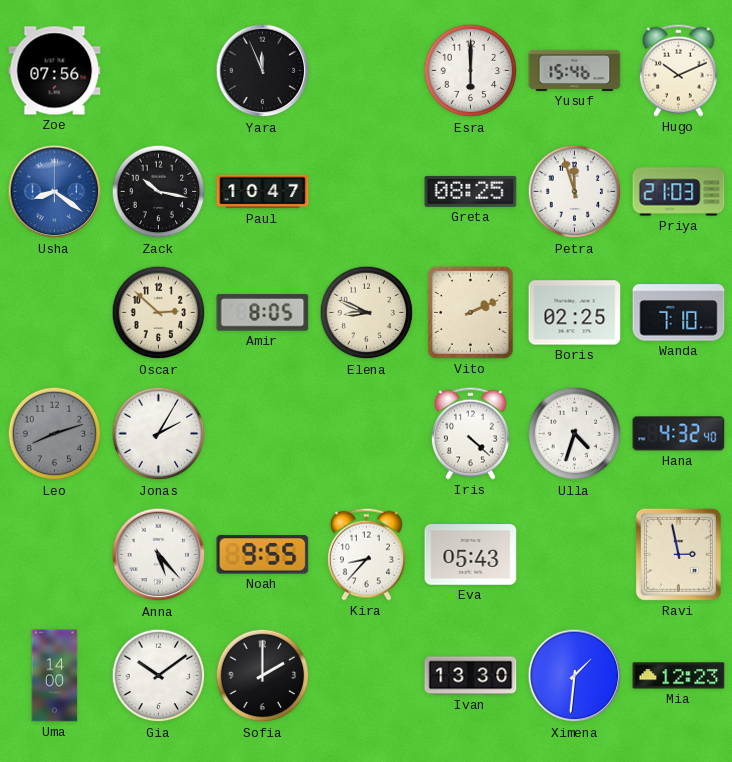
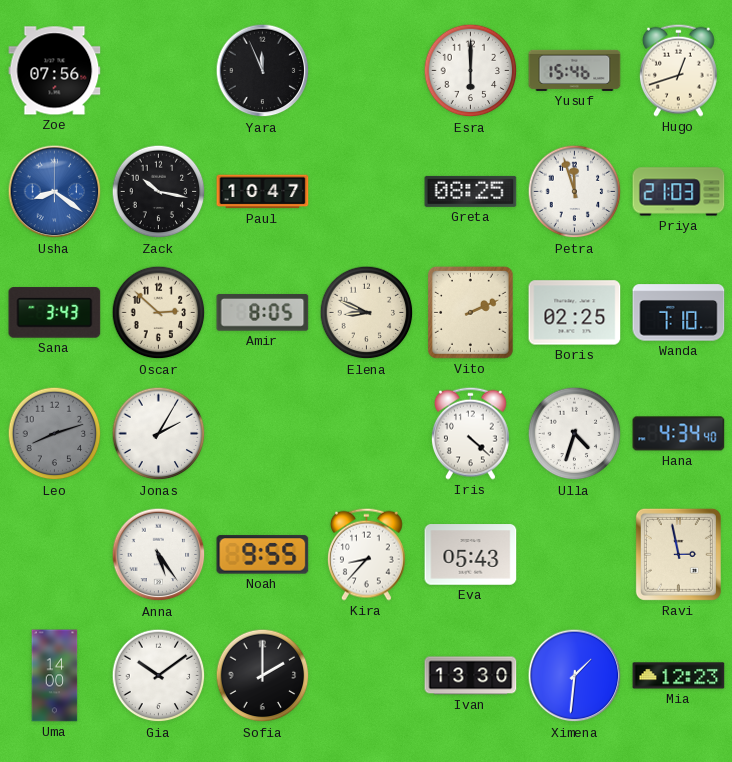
Hugo: 10:11 -> 12:42 (678, 70)
Sana: none -> 3:43 (55, 313)
Hana: 4:32 -> 4:34 (679, 434)
Anna: 5:23 -> 5:24 (159, 555)
